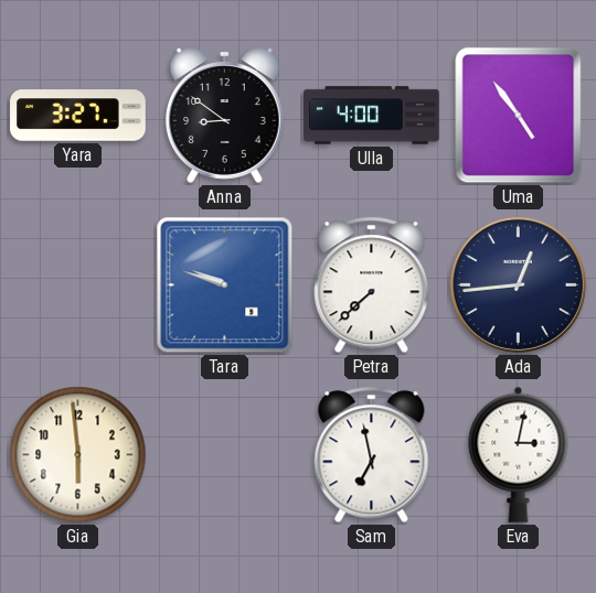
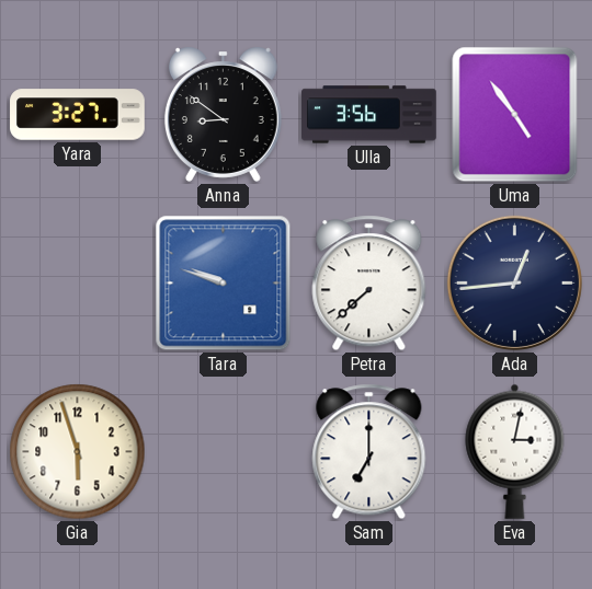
Ulla: 4:00 -> 3:56 (369, 115)
Gia: 5:59 -> 5:57 (78, 452)
Sam: 6:58 -> 7:00 (369, 452)
